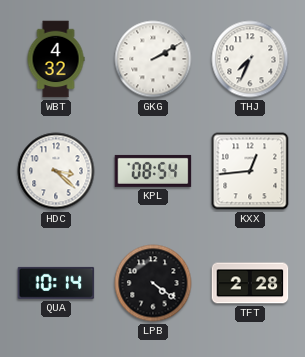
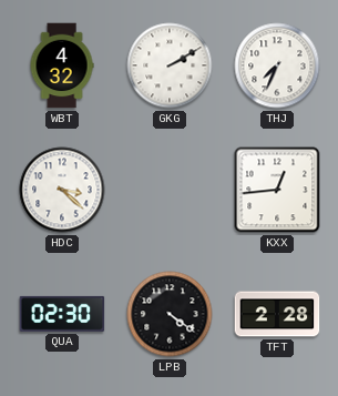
KPL: 08:54 -> none (153, 171)
QUA: 10:14 -> 02:30 (62, 314)
